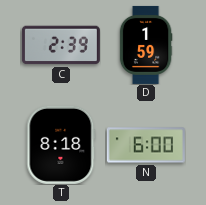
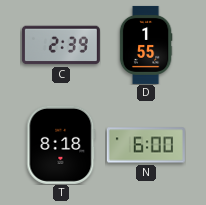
D: 1:59 -> 1:55 (146, 45)
